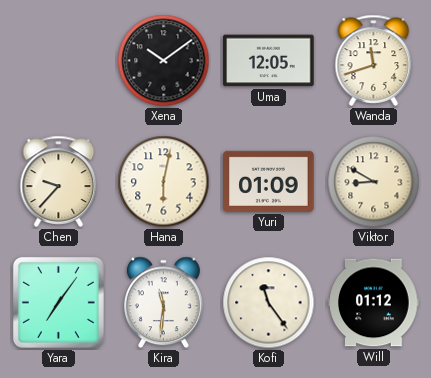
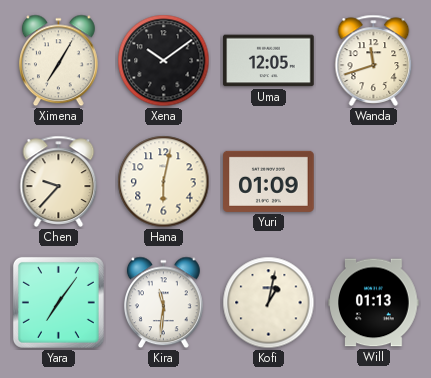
Ximena: none -> 7:05 (58, 61)
Viktor: 8:50 -> none (374, 182)
Kofi: 11:24 -> 1:02 (269, 303)
Will: 01:12 -> 01:13 (374, 303)
